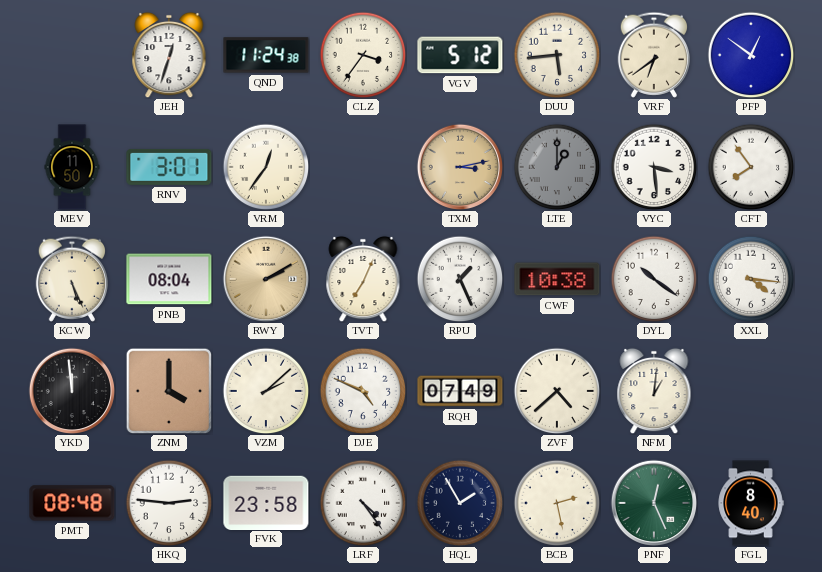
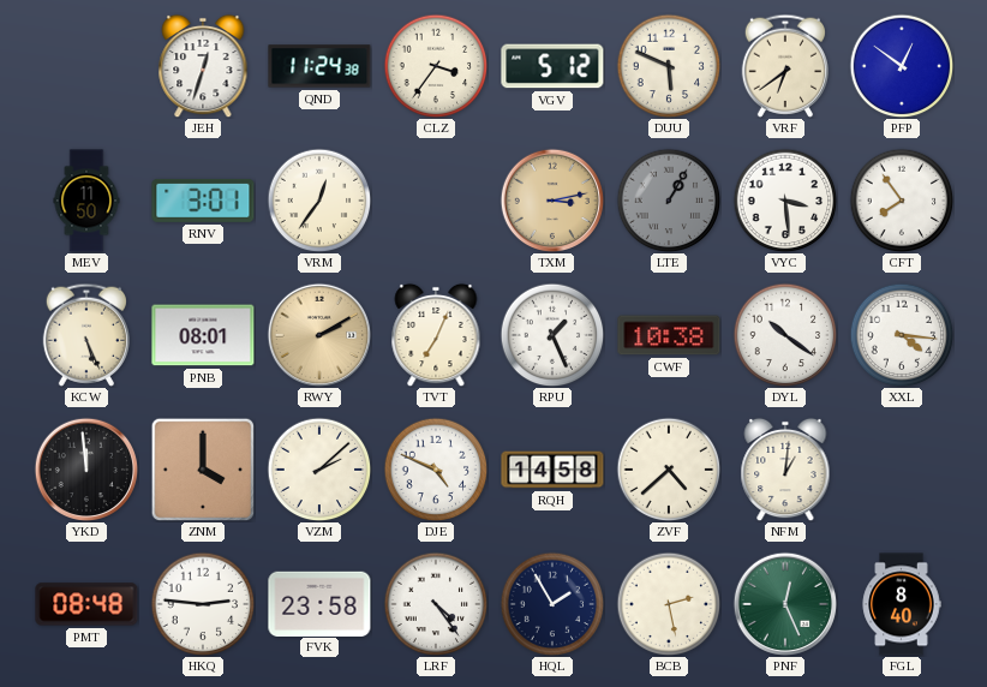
DUU: 5:44 -> 5:49 (669, 66)
LTE: 1:00 -> 1:05 (669, 201)
PNB: 08:04 -> 08:01 (203, 335)
RQH: 07:49 -> 14:58 (552, 470)
